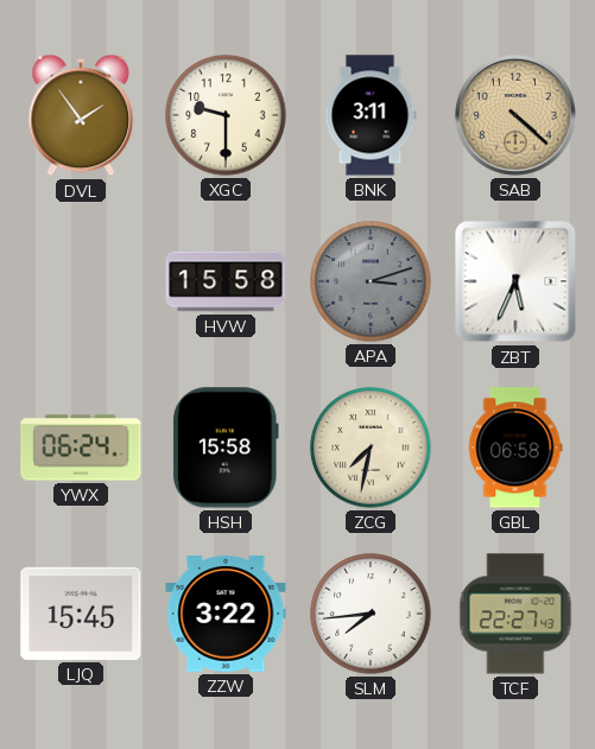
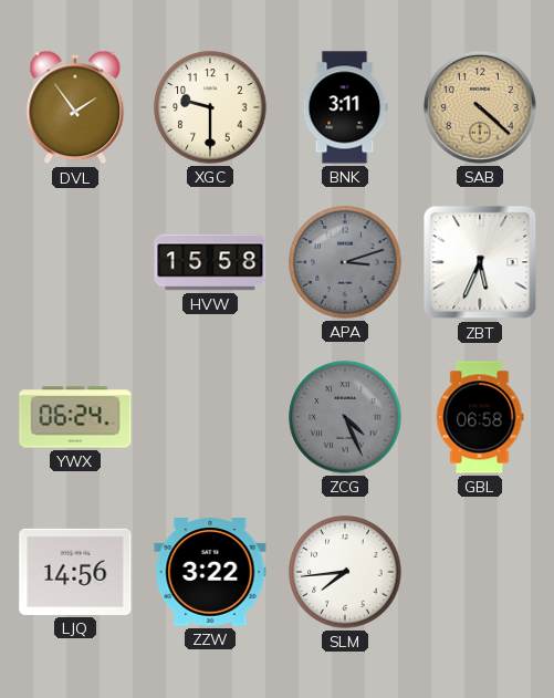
HSH: 15:58 -> none (226, 448)
ZCG: 7:32 -> 4:26 (345, 417)
ZCG dial: cream -> grey (345, 417)
LJQ: 15:45 -> 14:56 (75, 572)
TCF: 22:27 -> none (515, 614)
